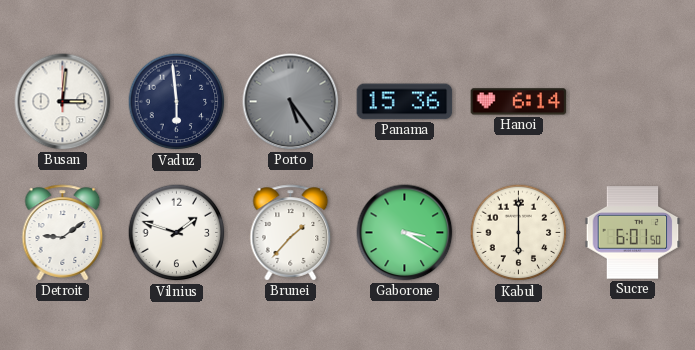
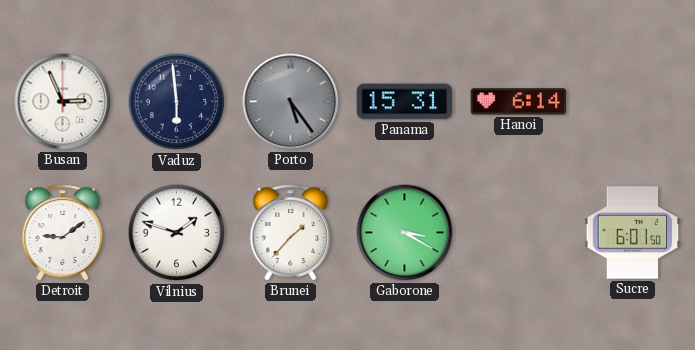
Busan: 3:01 -> 2:56 (63, 102)
Panama: 15:36 -> 15:31 (405, 102)
Kabul: 6:00 -> none (519, 233)
